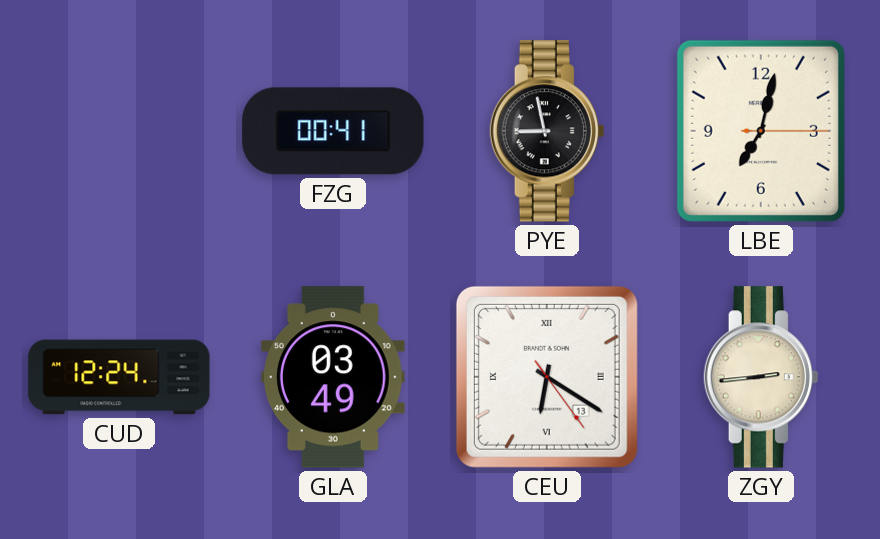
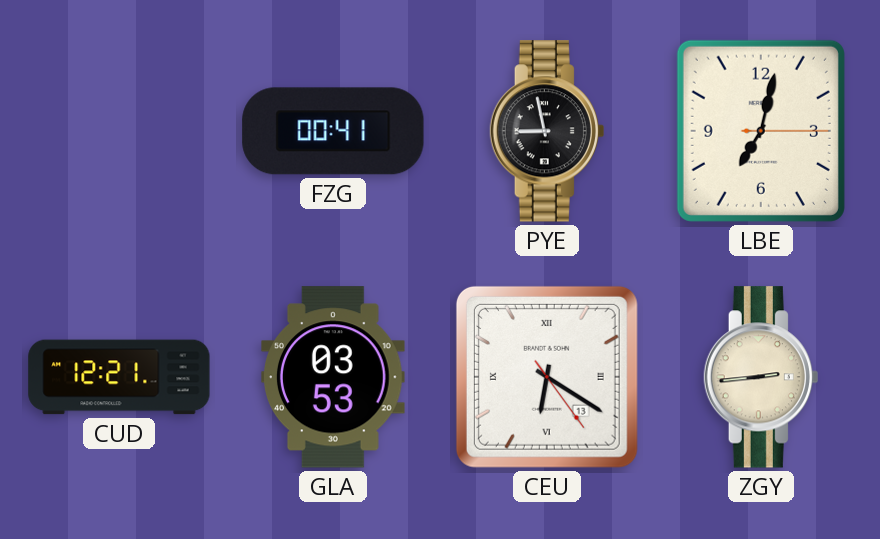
CUD: 12:24 -> 12:21 (119, 377)
GLA: 03:49 -> 03:53 (333, 377)
